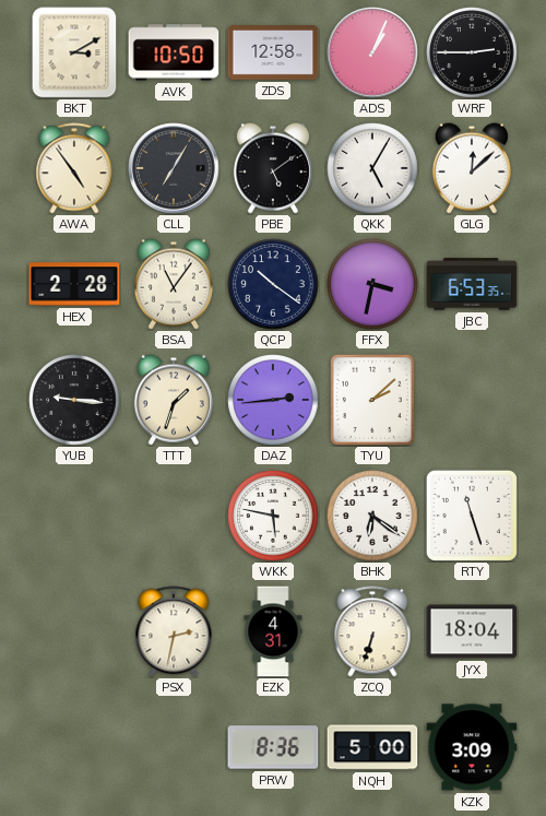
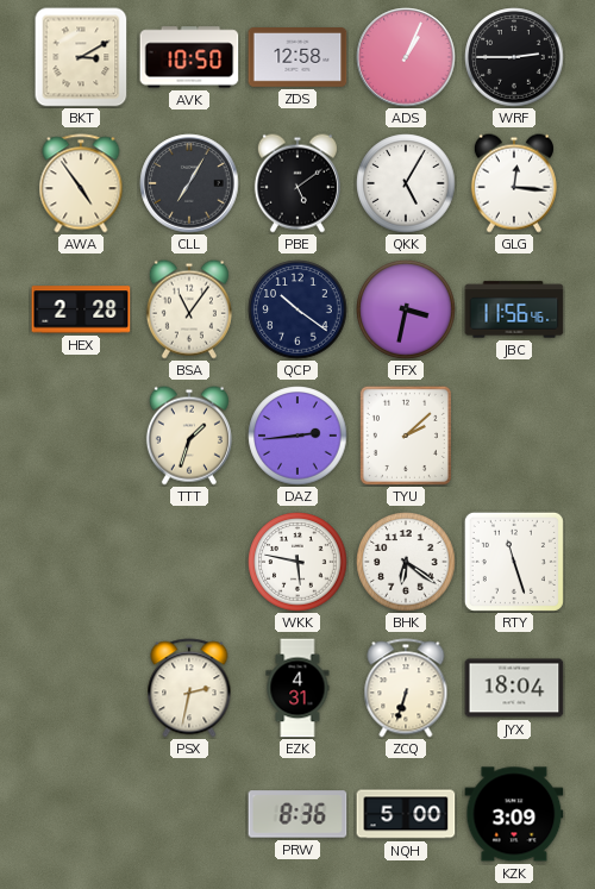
GLG: 12:08 -> 12:16 (514, 183)
JBC: 6:53 -> 11:56 (514, 309)
YUB: 9:16 -> none (74, 400)
